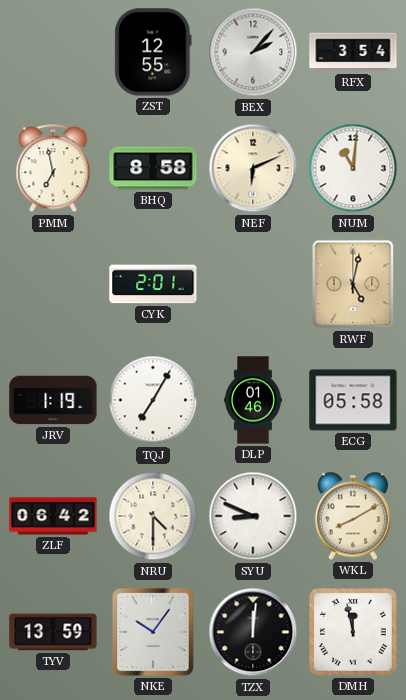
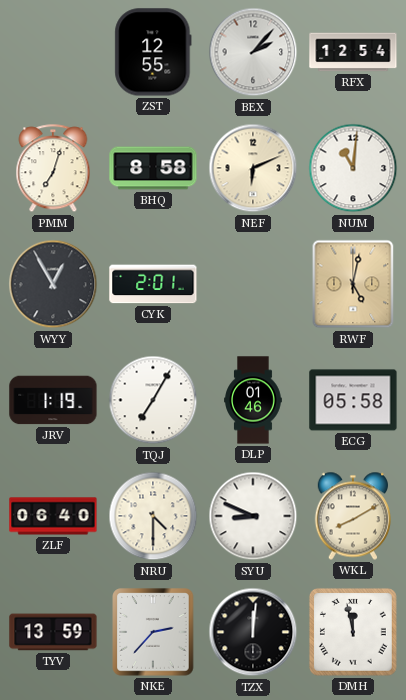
RFX: 3:54 -> 12:54 (353, 52)
PMM: 6:58 -> 7:03 (53, 169)
WYY: none -> 12:55 (53, 284)
ZLF: 06:42 -> 06:40 (53, 516)
NKE: 10:06 -> 2:37 (153, 632)
